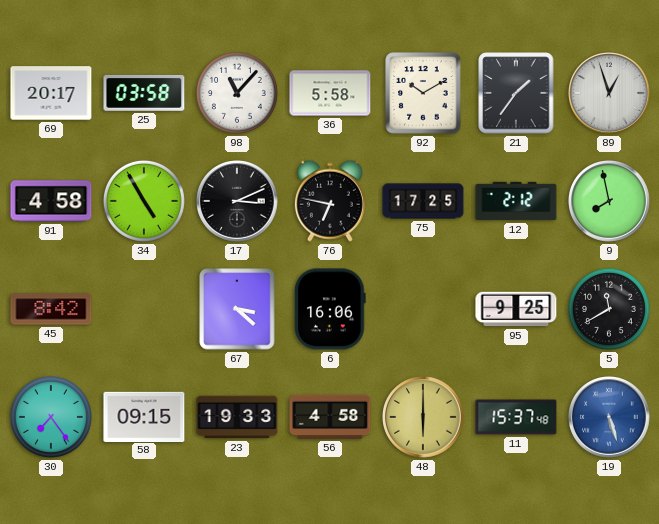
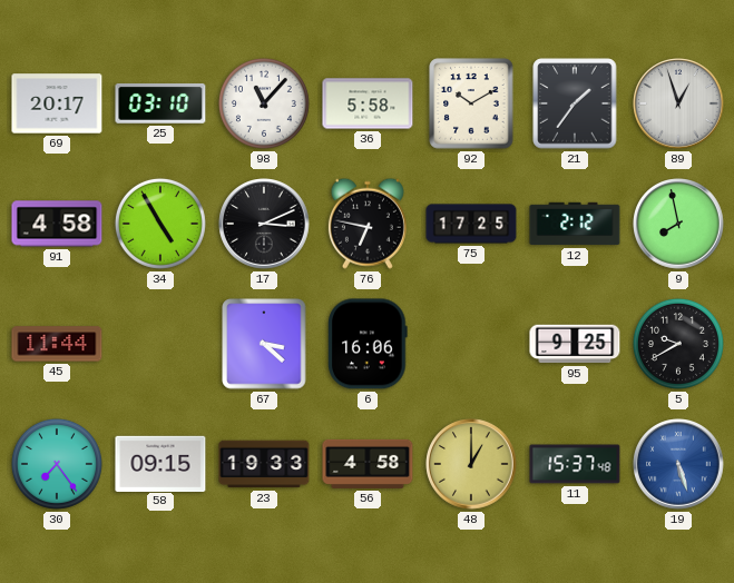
25: 03:58 -> 03:10 (160, 103)
45: 8:42 -> 11:44 (57, 344)
5: 11:40 -> 9:40 (678, 344)
48: 6:00 -> 1:00 (471, 464)
